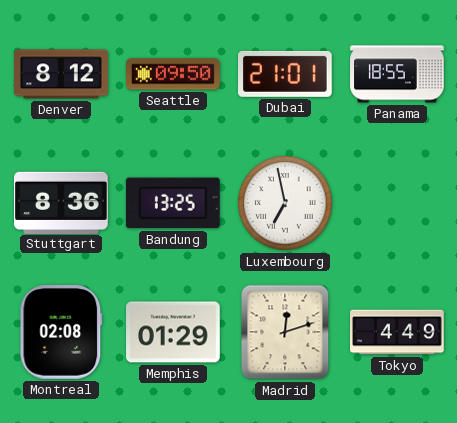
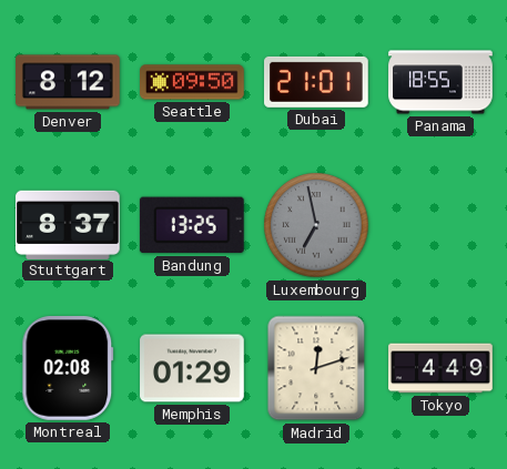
Stuttgart: 8:36 -> 8:37 (69, 224)
Luxembourg dial: white -> grey (316, 225)
